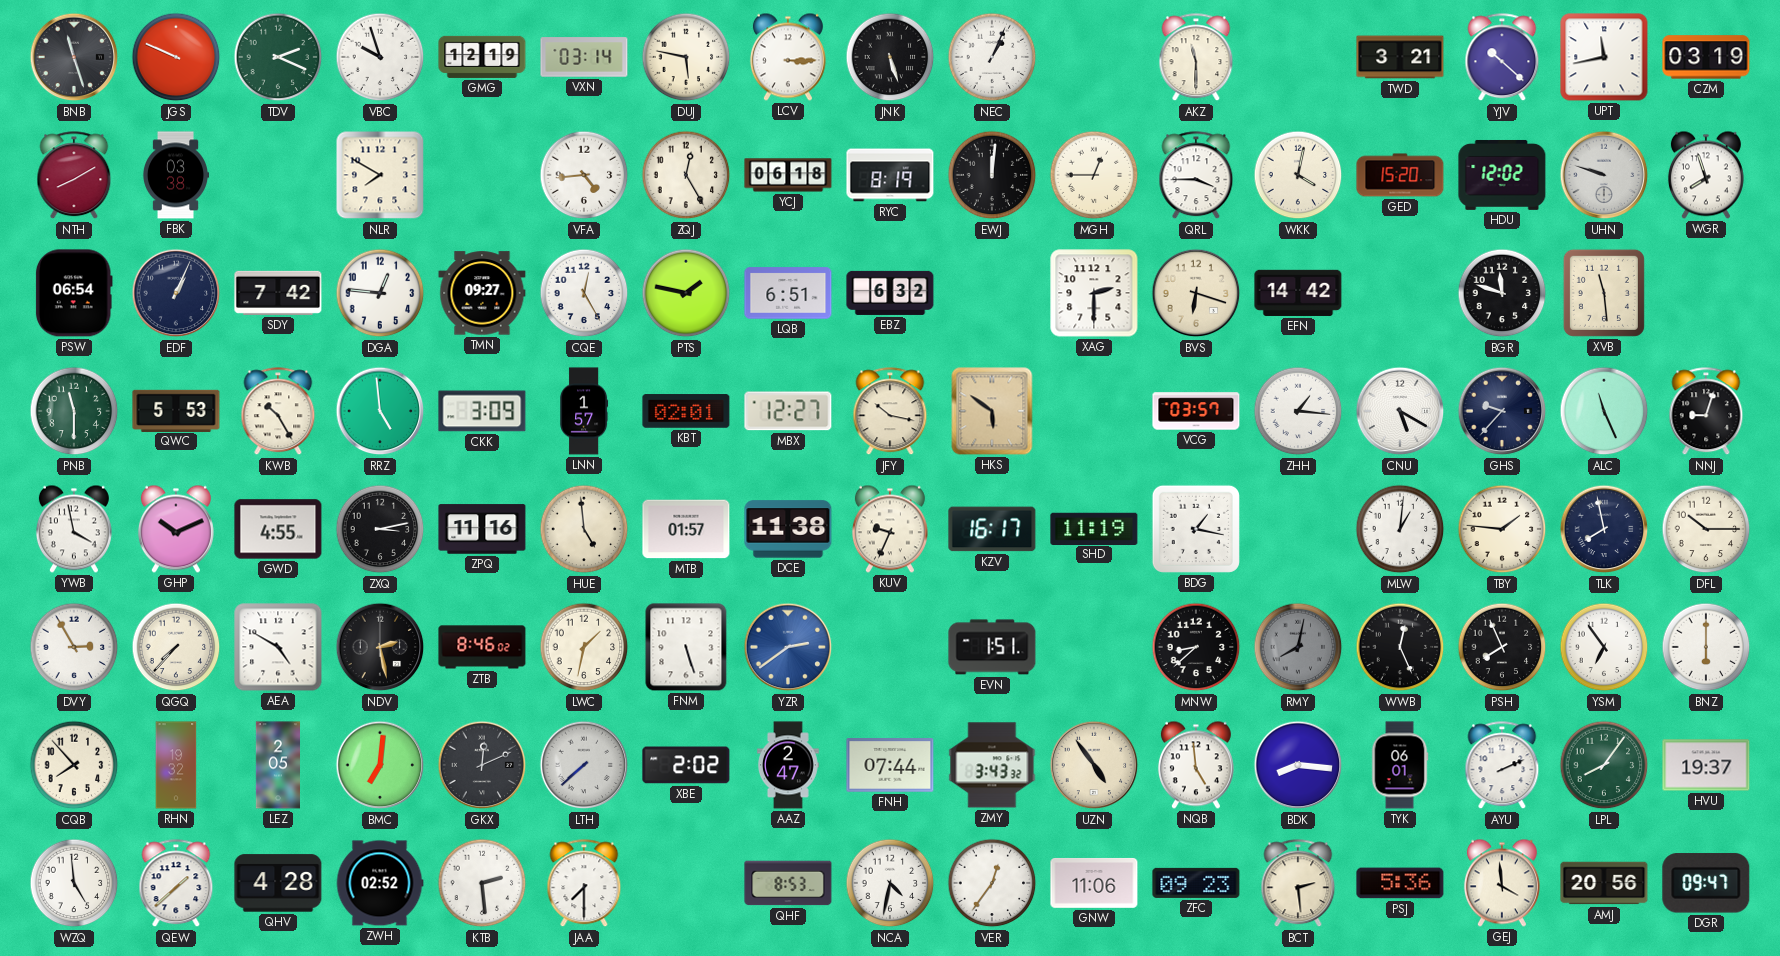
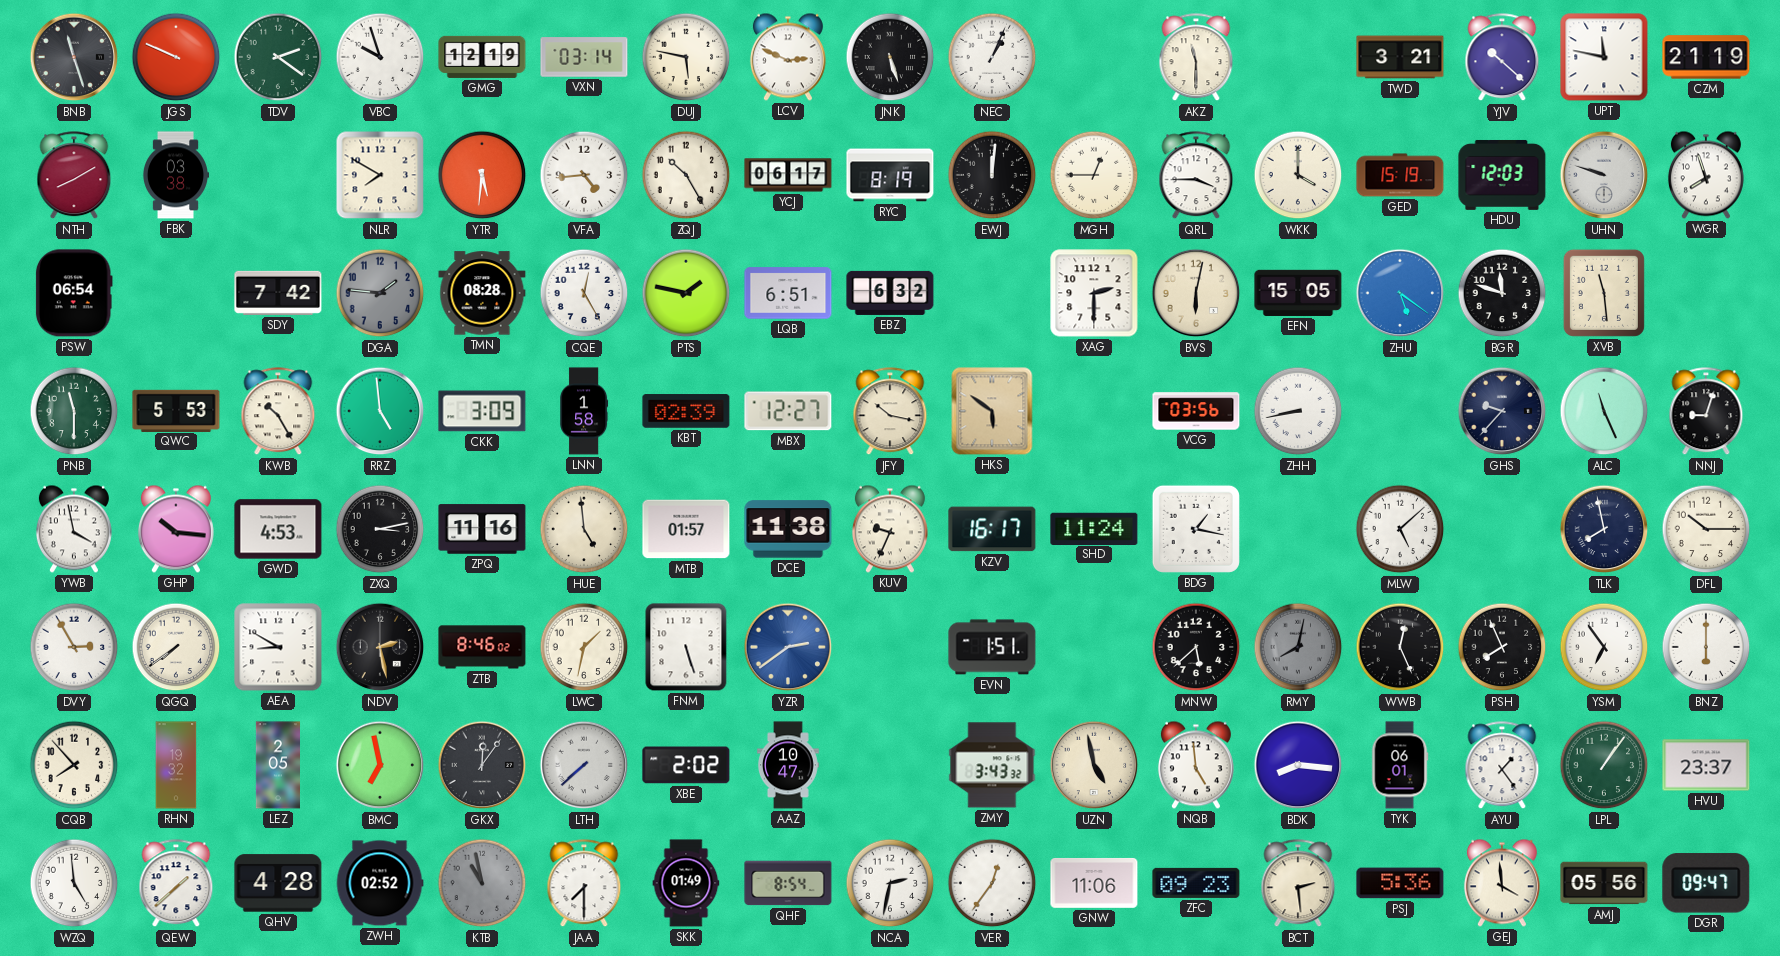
TDV: 2:19 -> 2:21 (278, 57)
LCV: 3:15 -> 2:49 (788, 57)
UPT: 11:43 -> 11:47 (1604, 57)
CZM: 03:19 -> 21:19 (1706, 57)
YTR: none -> 5:31 (482, 175)
ZQJ: 12:25 -> 10:25 (686, 175)
YCJ: 06:18 -> 06:17 (788, 175)
WKK: 4:02 -> 4:00 (1298, 175)
GED: 15:20 -> 15:19 (1400, 175)
HDU: 12:02 -> 12:03 (1502, 175)
EDF: 1:04 -> none (176, 293)
DGA: 12:46 -> 1:46 (380, 293)
DGA dial: white -> grey (380, 293)
TMN: 09:27 -> 08:28 (482, 293)
BVS: 6:18 -> 6:02 (1196, 293)
EFN: 14:42 -> 15:05 (1298, 293)
ZHU: none -> 5:21 (1400, 293)
LNN: 1:57 -> 1:58 (584, 411)
KBT: 02:01 -> 02:39 (686, 411)
VCG: 03:57 -> 03:56 (1196, 411)
ZHH: 1:16 -> 8:43 (1298, 411)
CNU: 5:20 -> none (1400, 411)
GHP: 10:11 -> 10:16 (176, 529)
GWD: 4:55 -> 4:53 (278, 529)
SHD: 11:19 -> 11:24 (1094, 528)
MLW: 1:01 -> 5:08 (1400, 529)
TBY: 1:46 -> none (1502, 529)
QGQ: 7:37 -> 7:39 (176, 647)
AEA: 4:50 -> 8:50 (278, 647)
MNW: 8:38 -> 5:38 (1196, 647)
BMC: 7:01 -> 6:58 (380, 765)
GKX: 12:11 -> 12:06 (482, 765)
AAZ: 2:47 -> 10:47 (789, 765)
FNH: 07:44 -> none (890, 765)
UZN: 4:54 -> 4:58 (1094, 765)
AYU: 2:11 -> 1:24 (1502, 766)
LPL: 8:06 -> 1:06 (1604, 765)
HVU: 19:37 -> 23:37 (1706, 765)
KTB: 2:29 -> 10:58 (482, 883)
KTB dial: white -> grey (482, 883)
SKK: none -> 01:49 (686, 883)
QHF: 8:53 -> 8:54 (788, 883)
NCA: 4:32 -> 2:32 (890, 883)
AMJ: 20:56 -> 05:56 (1604, 883)
